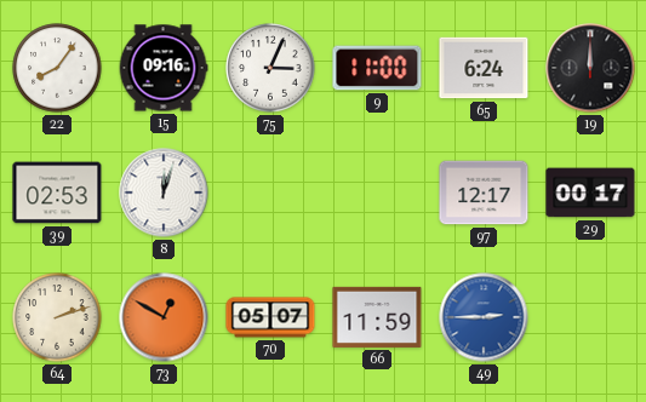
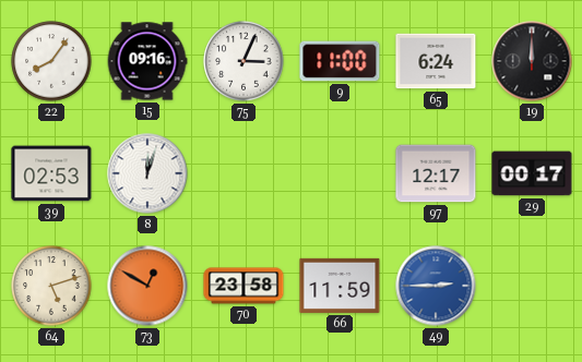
64: 2:12 -> 5:12 (51, 286)
70: 05:07 -> 23:58 (244, 286)
